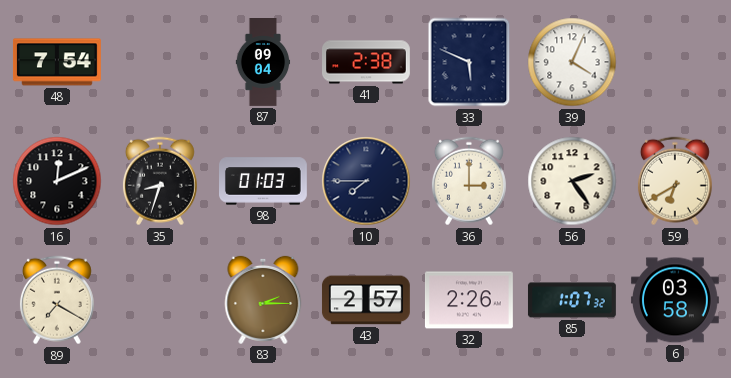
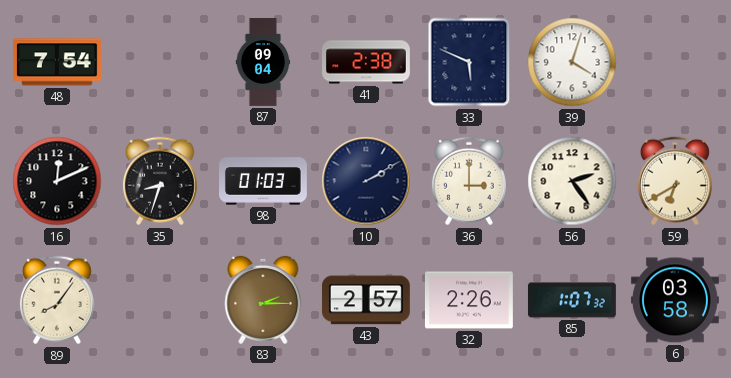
39: 4:04 -> 4:03 (572, 62)
10: 7:45 -> 2:10 (366, 181)
89: 7:20 -> 8:06 (57, 300)
